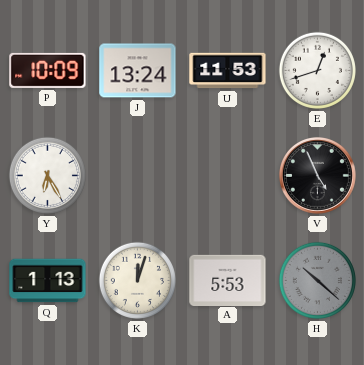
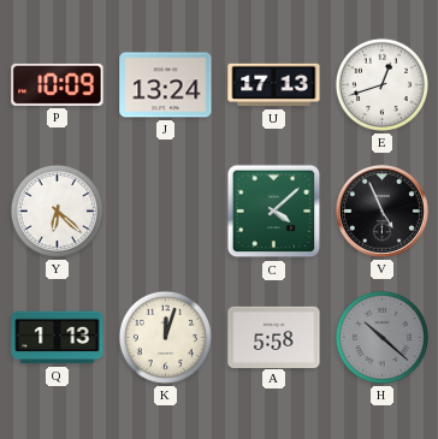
U: 11:53 -> 17:13 (274, 85)
Y: 6:25 -> 6:22 (57, 210)
C: none -> 4:08 (274, 212)
A: 5:53 -> 5:58 (274, 337)
